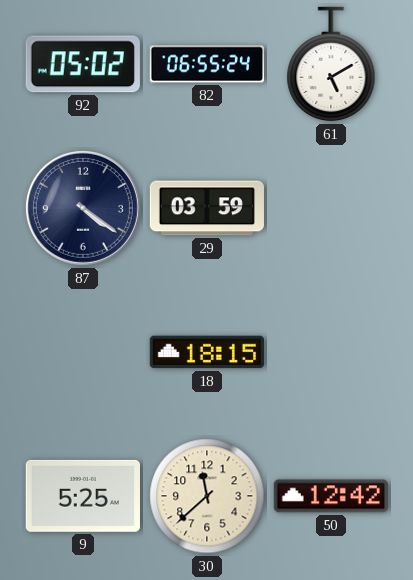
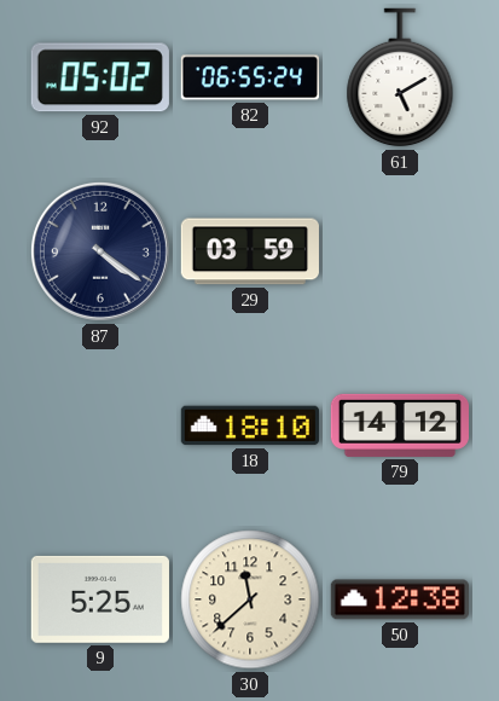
18: 18:15 -> 18:10 (250, 425)
79: none -> 14:12 (399, 425)
50: 12:42 -> 12:38 (400, 599)
